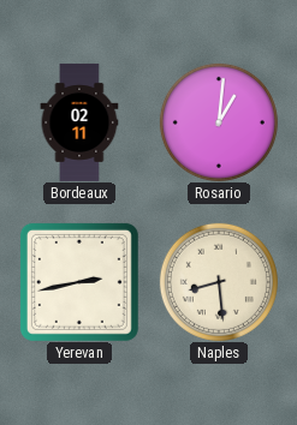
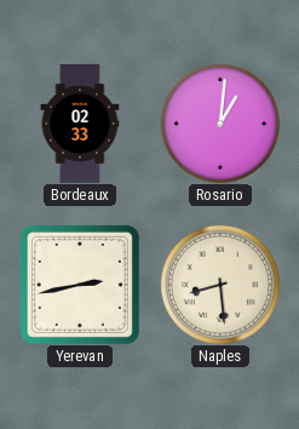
Bordeaux: 02:11 -> 02:33 (80, 124)
